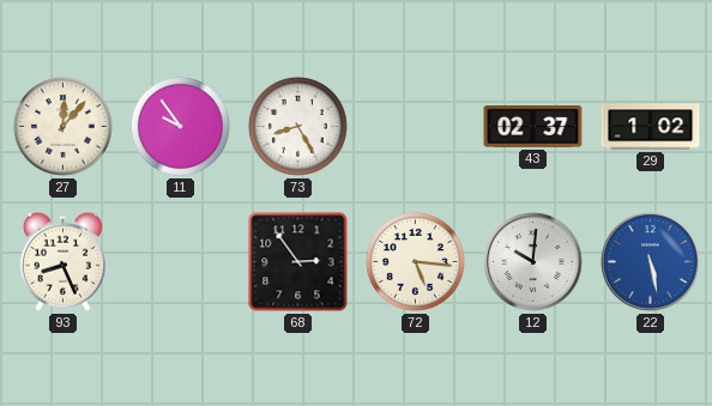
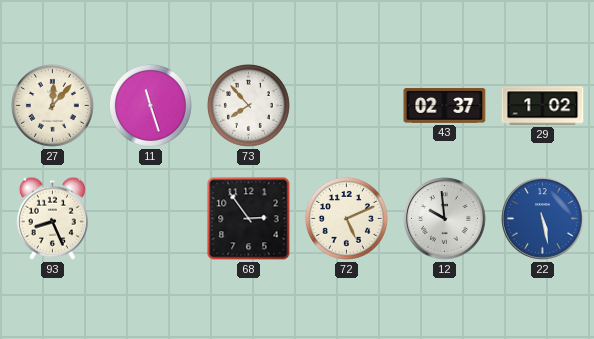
11: 9:54 -> 11:27 (150, 105)
73: 8:25 -> 7:53 (248, 105)
72: 5:16 -> 5:11 (346, 218)
12: 10:01 -> 9:59 (445, 219)
